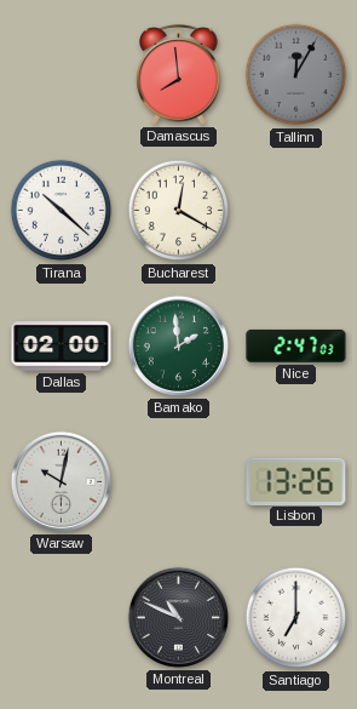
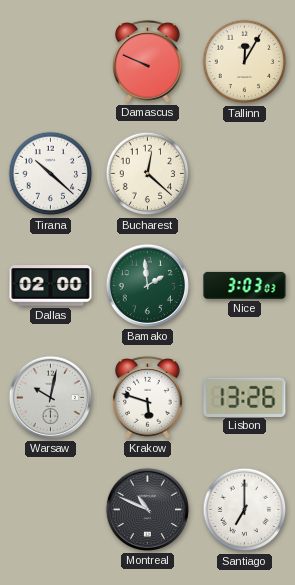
Damascus: 7:59 -> 9:49 (148, 61)
Tallinn dial: grey -> cream (245, 62)
Bucharest: 12:20 -> 12:22 (148, 174)
Nice: 2:47 -> 3:03 (245, 285)
Krakow: none -> 5:48 (148, 397)
